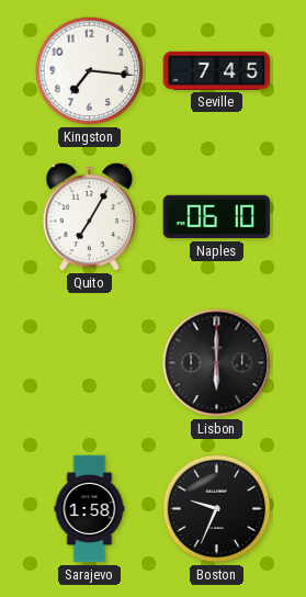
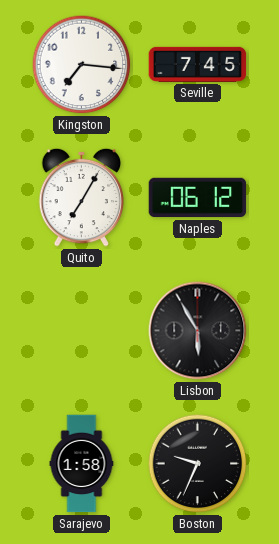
Naples: 06:10 -> 06:12 (198, 198)
Lisbon: 6:00 -> 5:55 (198, 331)
